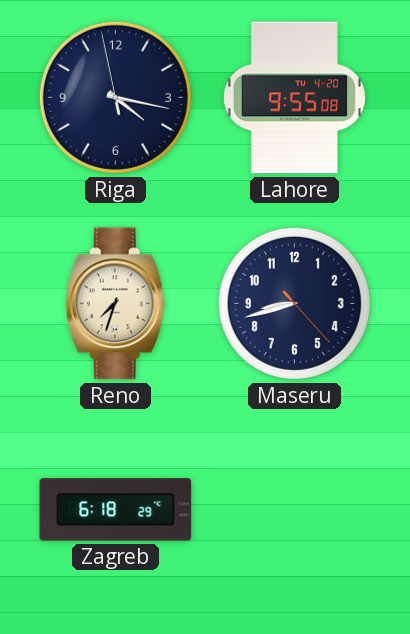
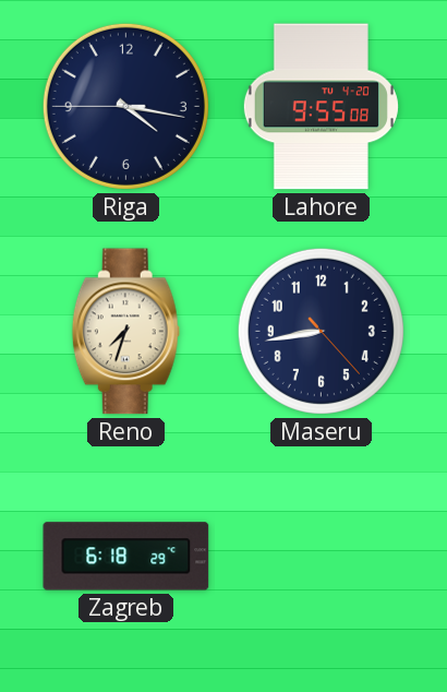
Riga: 4:16:58 -> 4:16:45 (125, 106)
Maseru: 8:42 -> 8:43 (321, 331)
